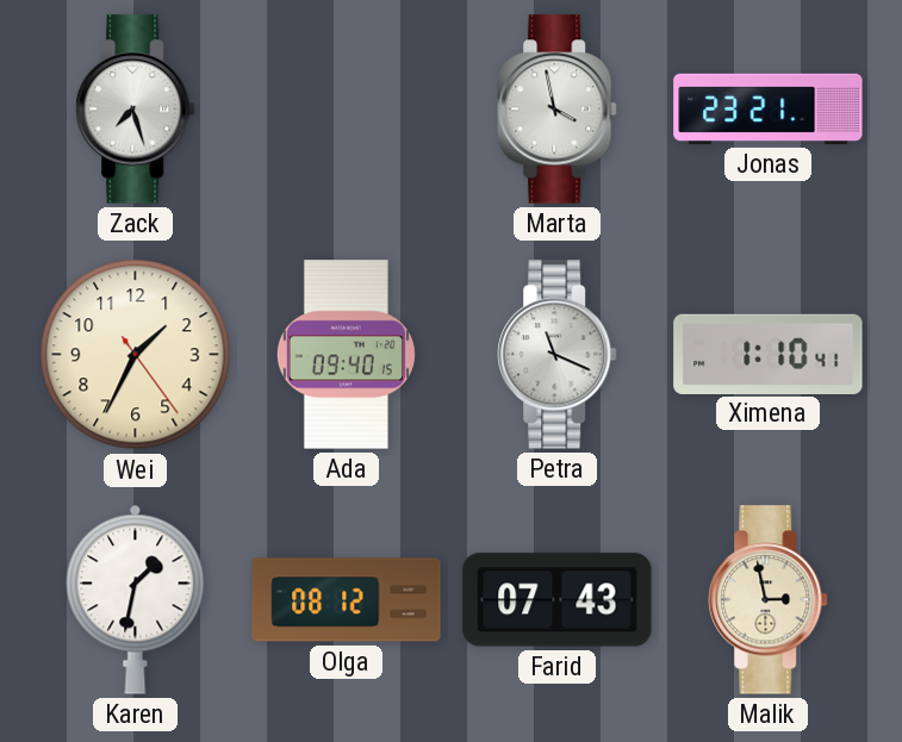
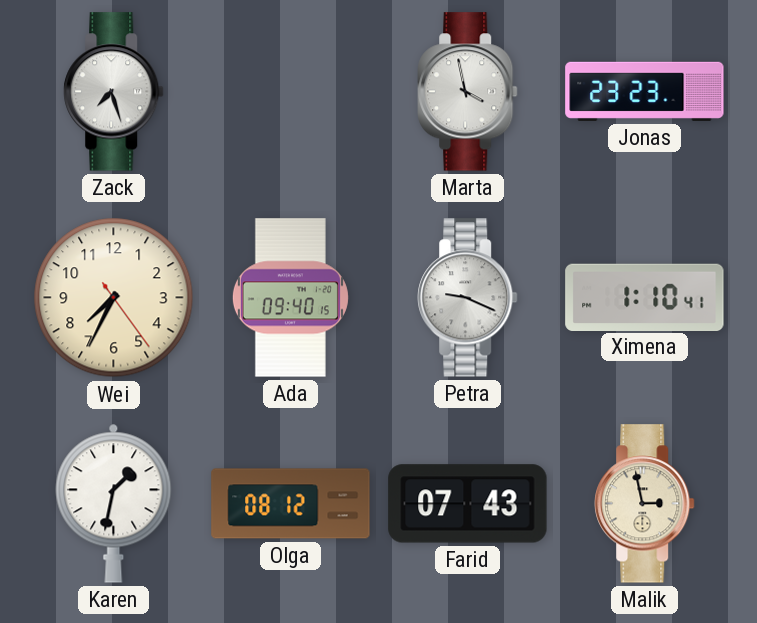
Jonas: 23:21 -> 23:23 (645, 91)
Wei: 1:34 -> 7:34 (114, 298)
Petra: 11:19 -> 9:19 (468, 298)
